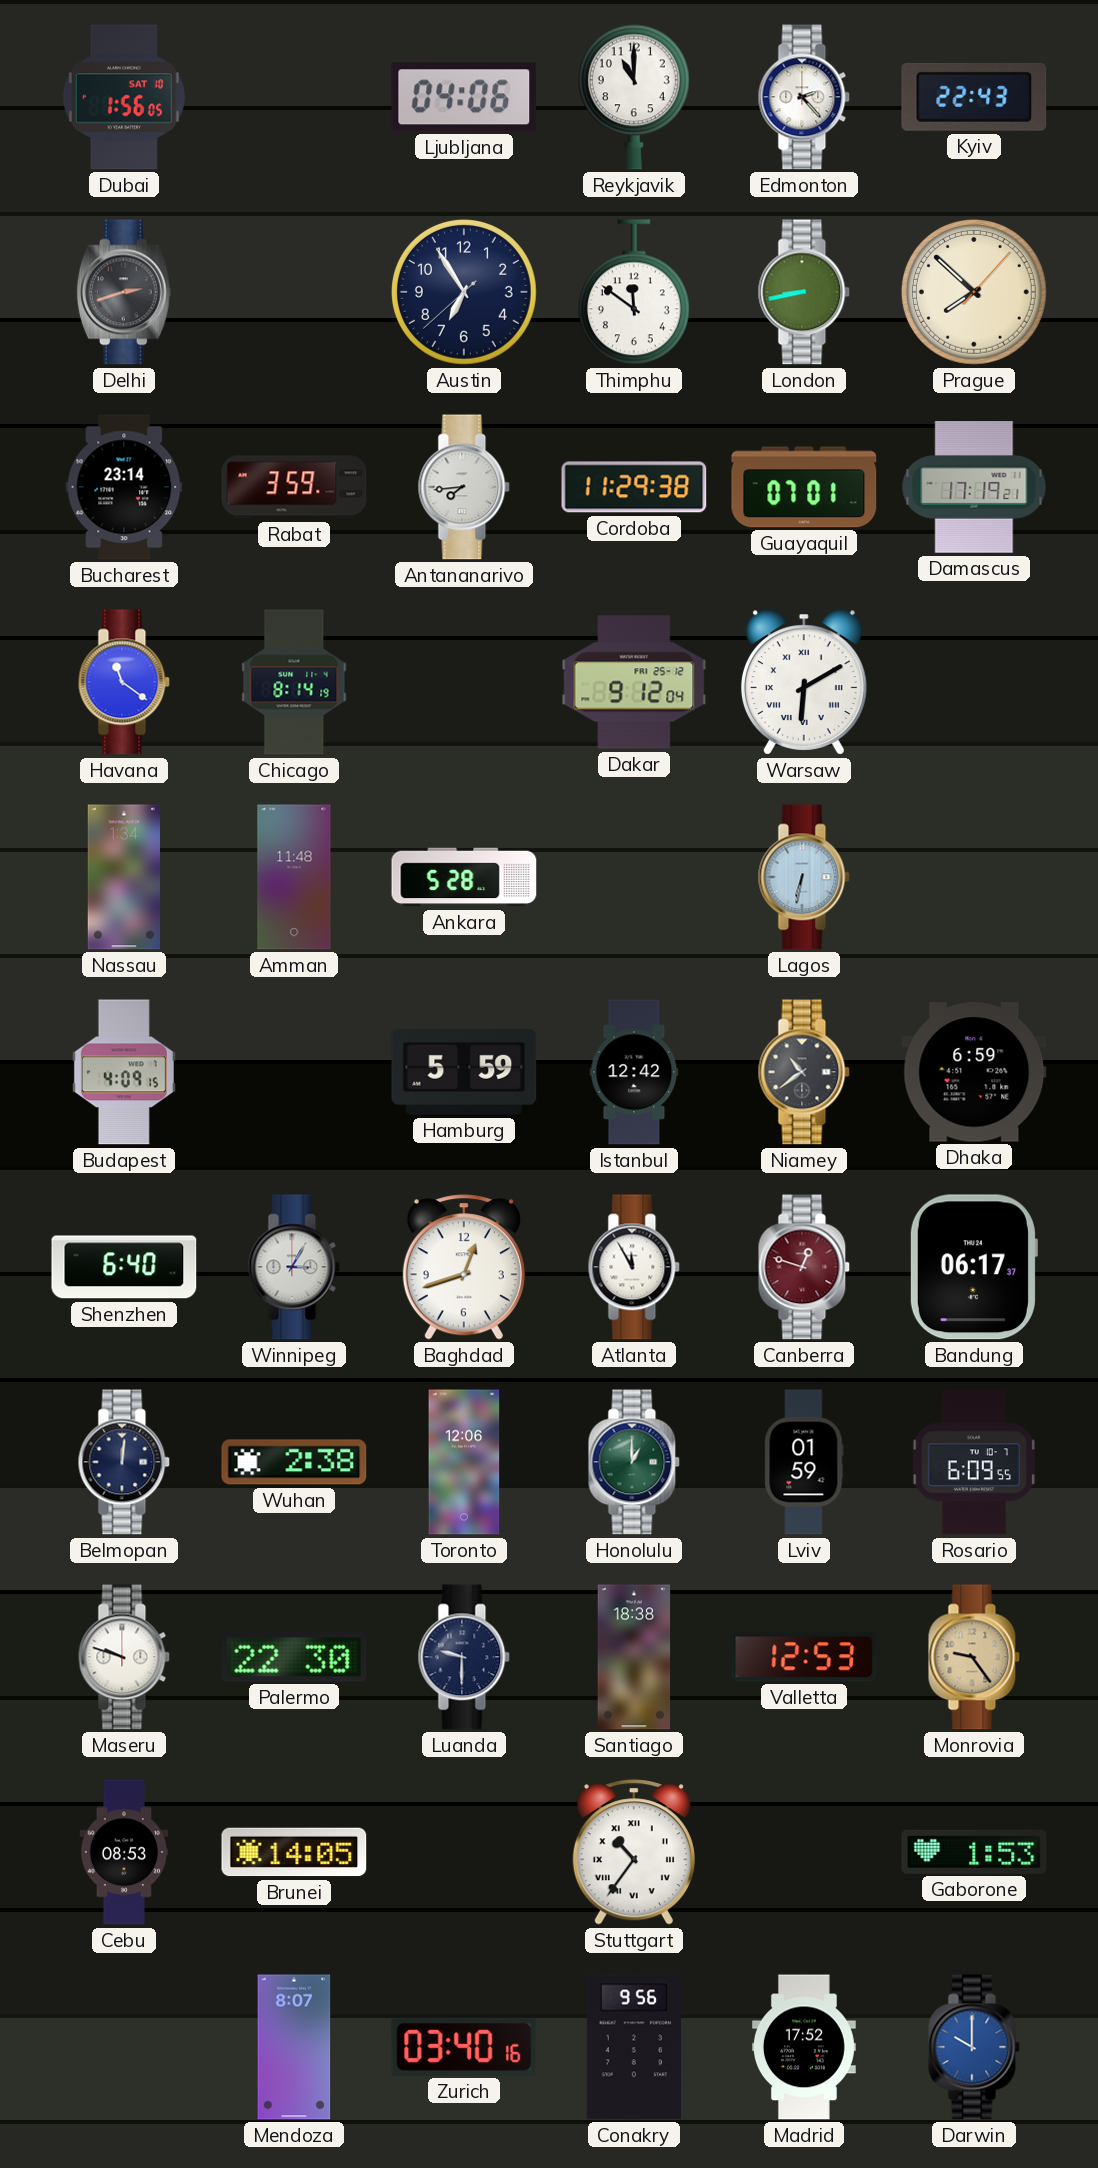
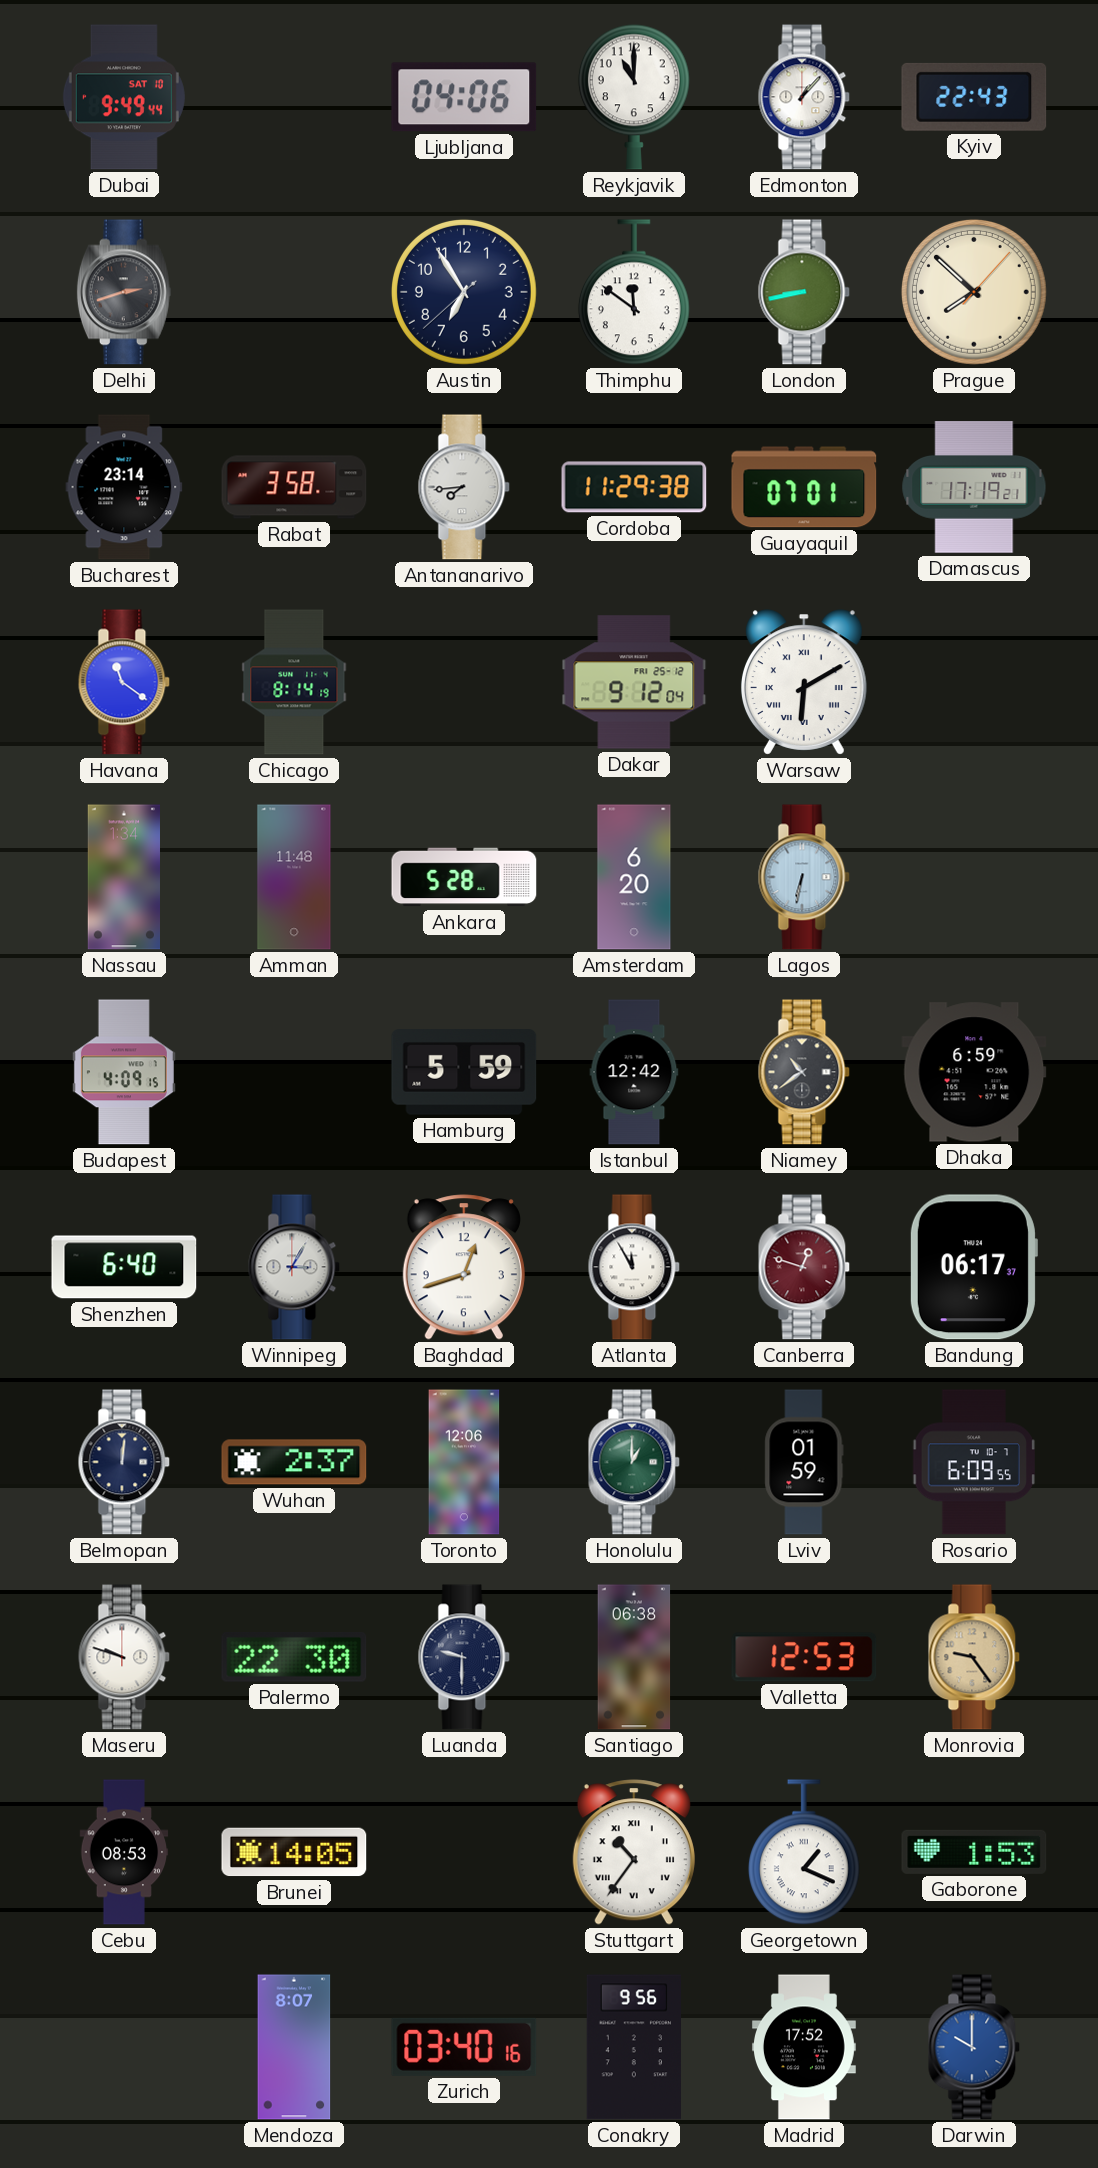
Dubai: 1:56 -> 9:49 (124, 97)
Edmonton: 2:23 -> 1:07 (804, 97)
Rabat: 3:59 -> 3:58 (294, 487)
Amsterdam: none -> 6:20 (634, 877)
Wuhan: 2:38 -> 2:37 (294, 1462)
Santiago: 18:38 -> 06:38 (634, 1657)
Georgetown: none -> 1:19 (804, 1852)
